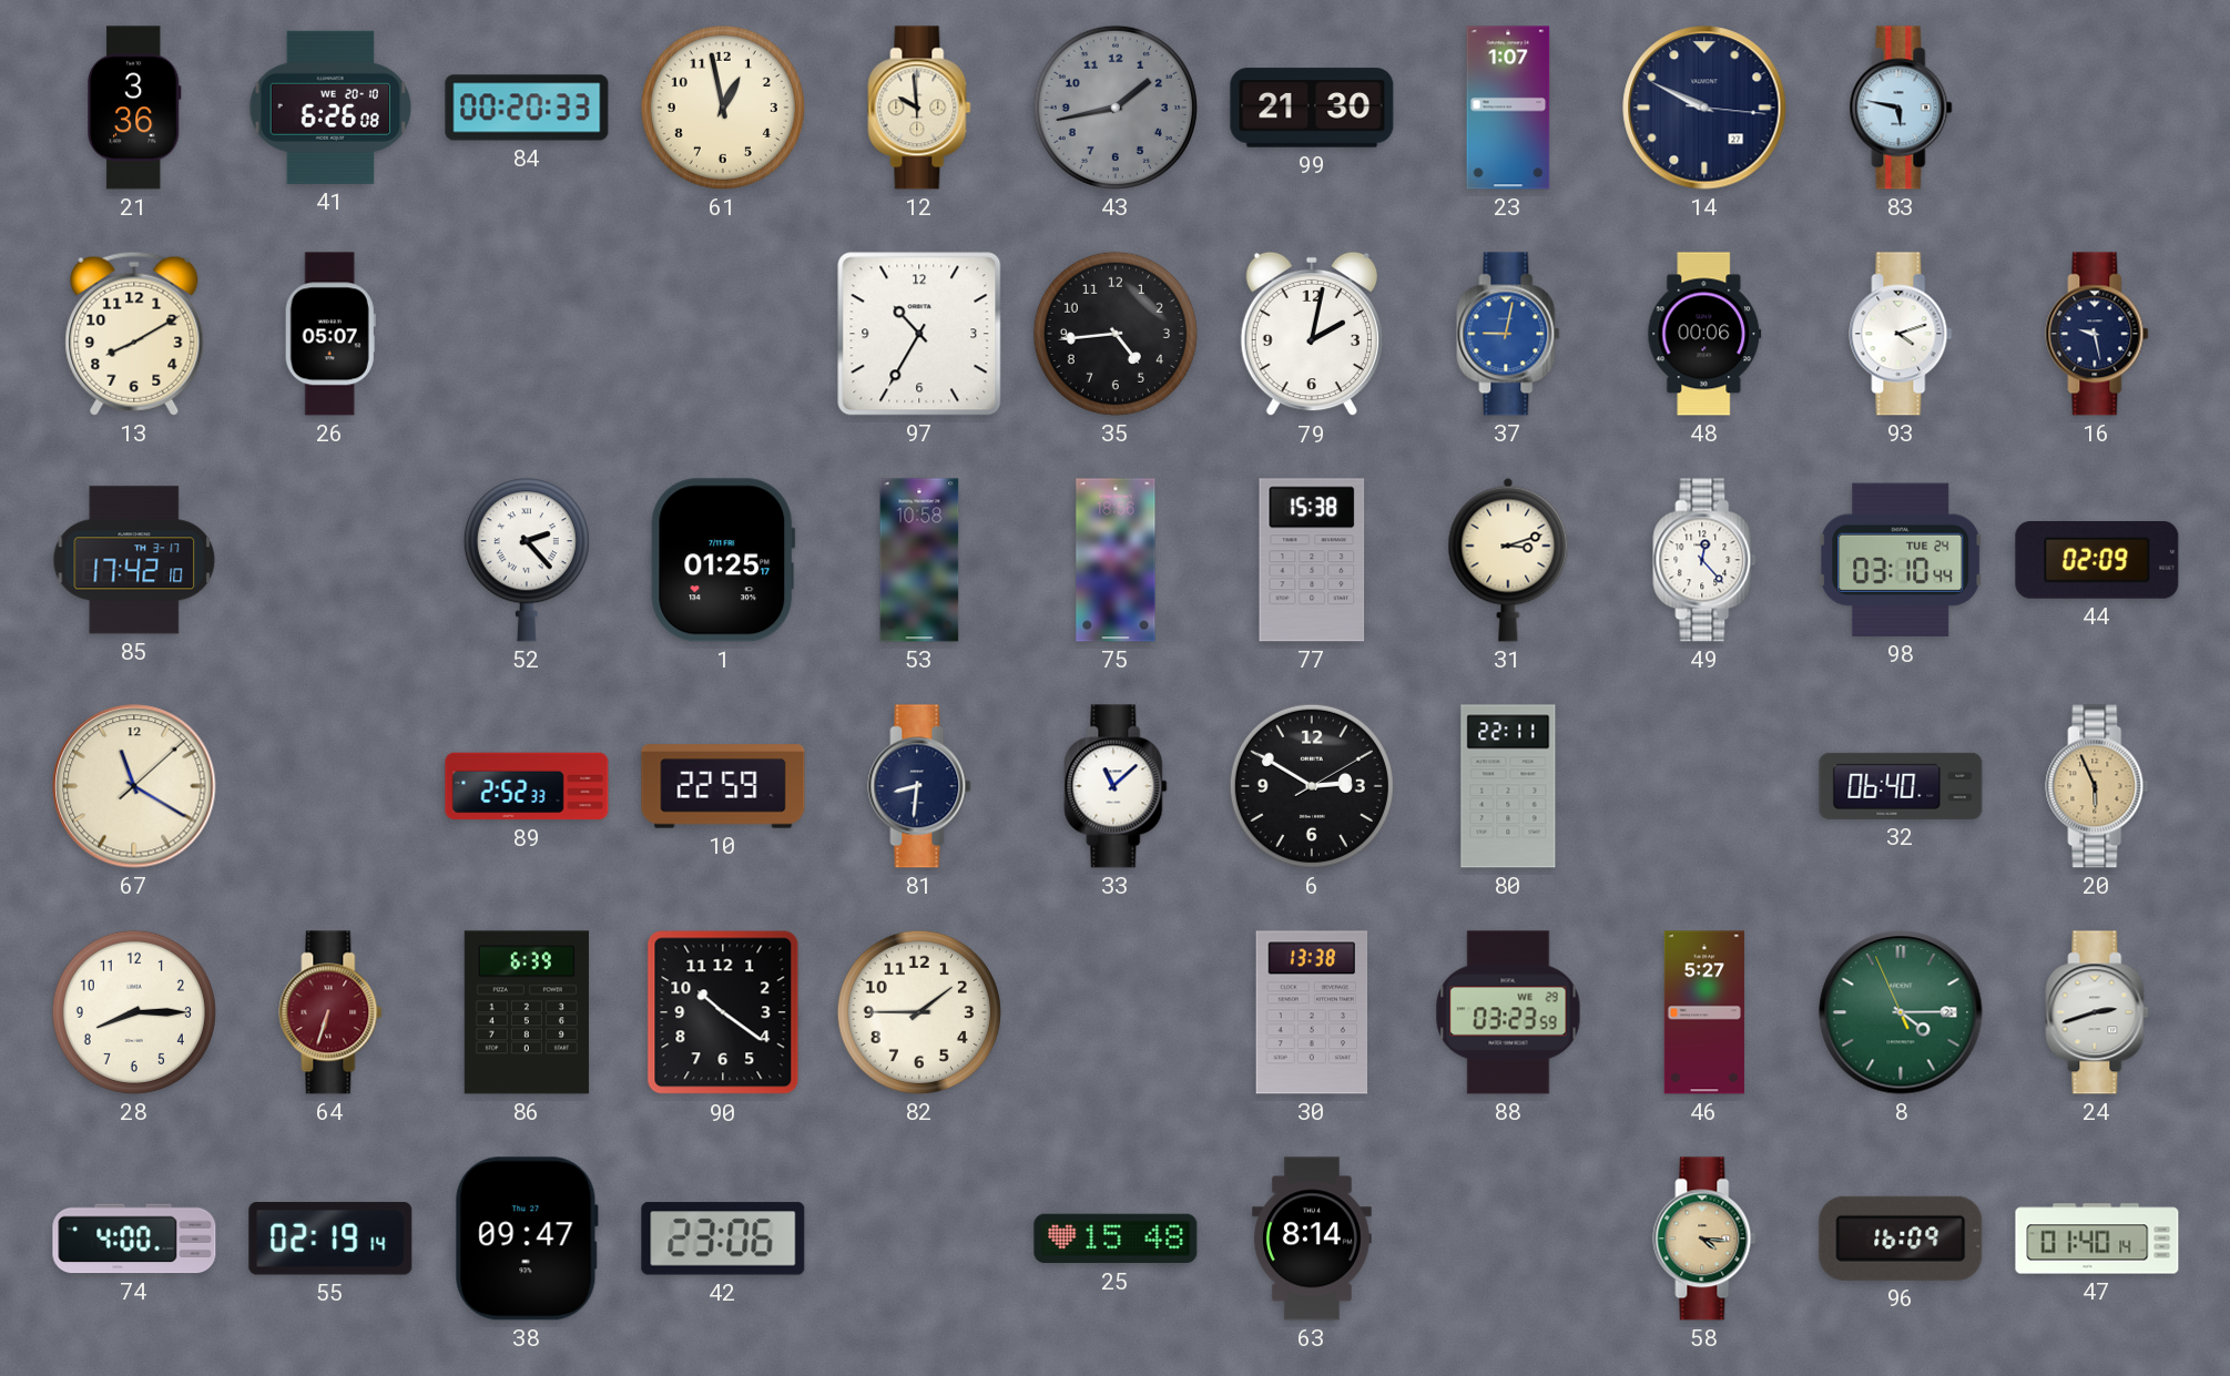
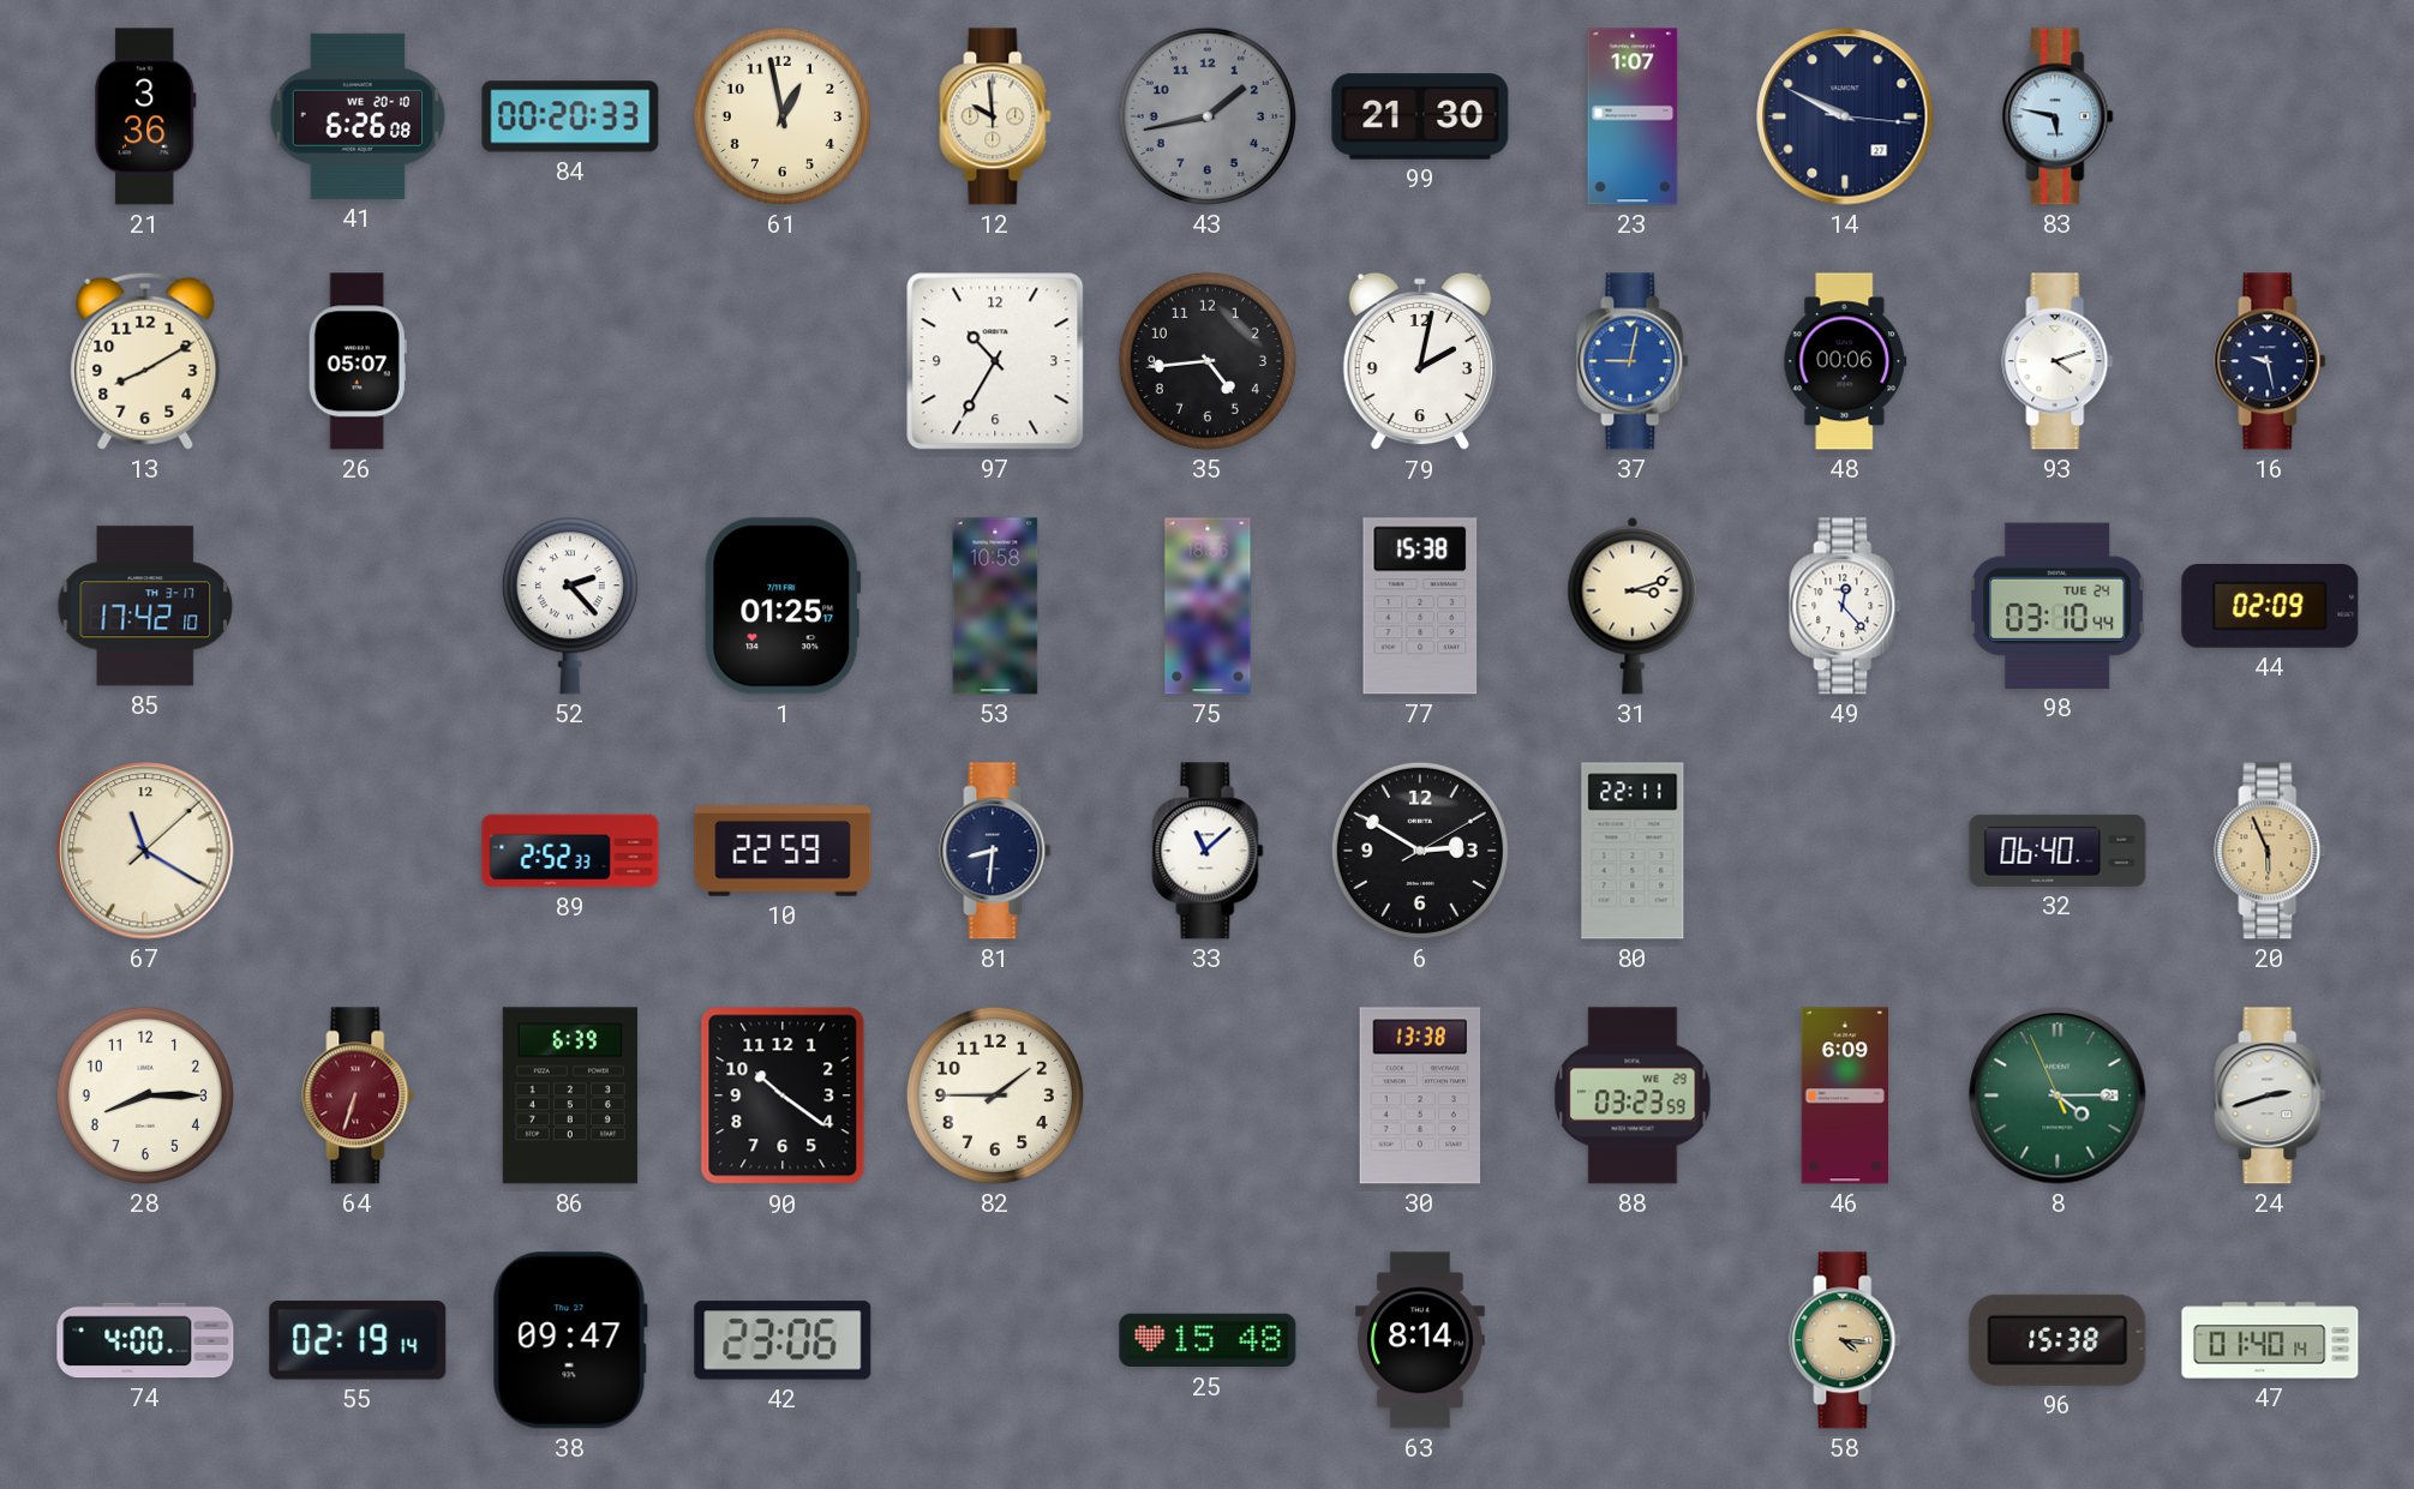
46: 5:27 -> 6:09 (1845, 1095)
96: 16:09 -> 15:38 (2057, 1340)
